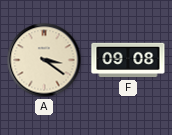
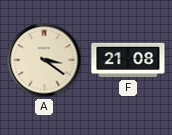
F: 09:08 -> 21:08 (128, 60)
